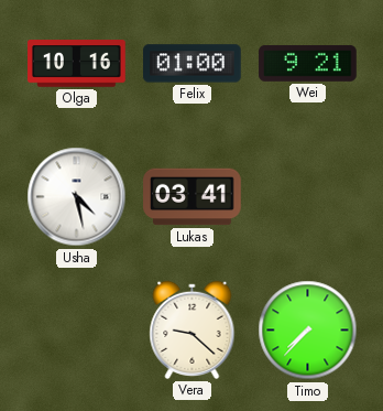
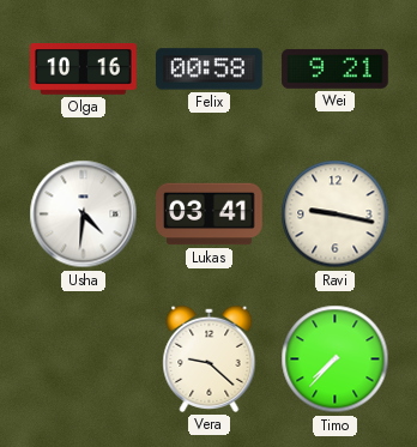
Felix: 01:00 -> 00:58 (210, 70)
Usha: 4:28 -> 4:31 (84, 215)
Ravi: none -> 9:17 (336, 215)
